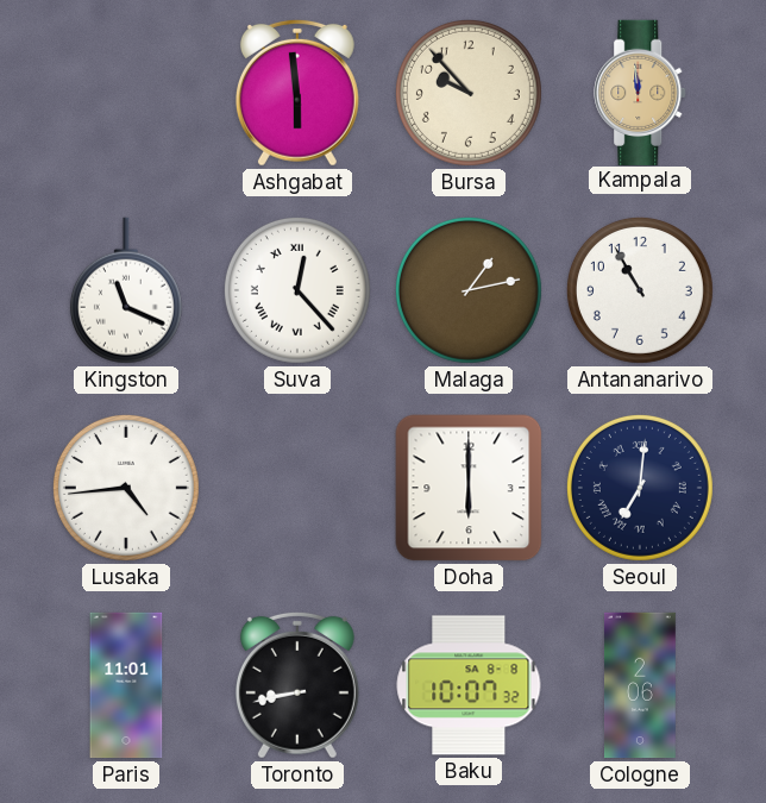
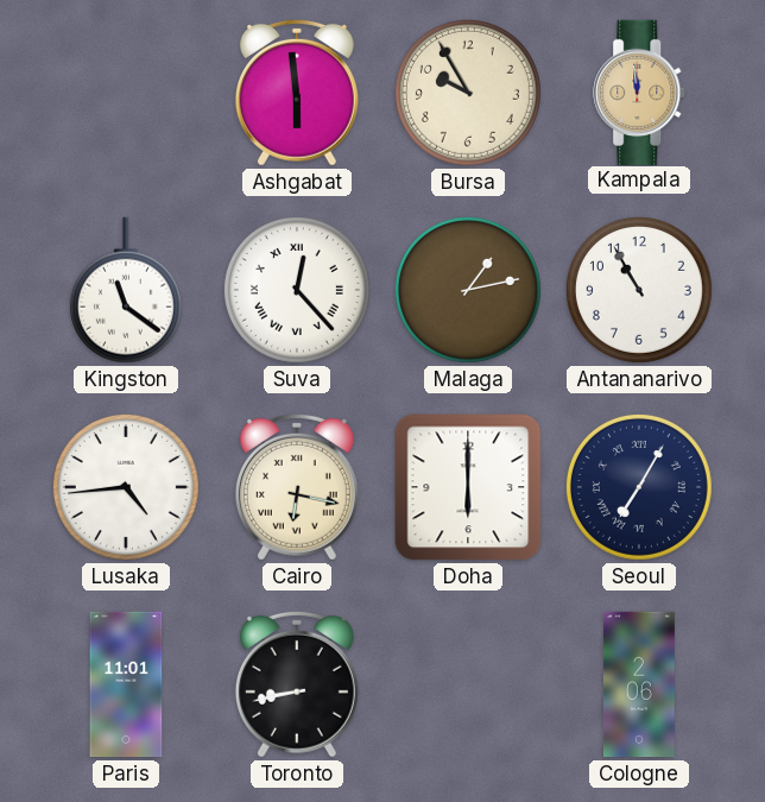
Bursa: 9:53 -> 9:55 (468, 93)
Kingston: 11:19 -> 11:21 (126, 290)
Cairo: none -> 6:17 (297, 487)
Seoul: 7:01 -> 7:05 (639, 487)
Baku: 10:07 -> none (469, 685)
